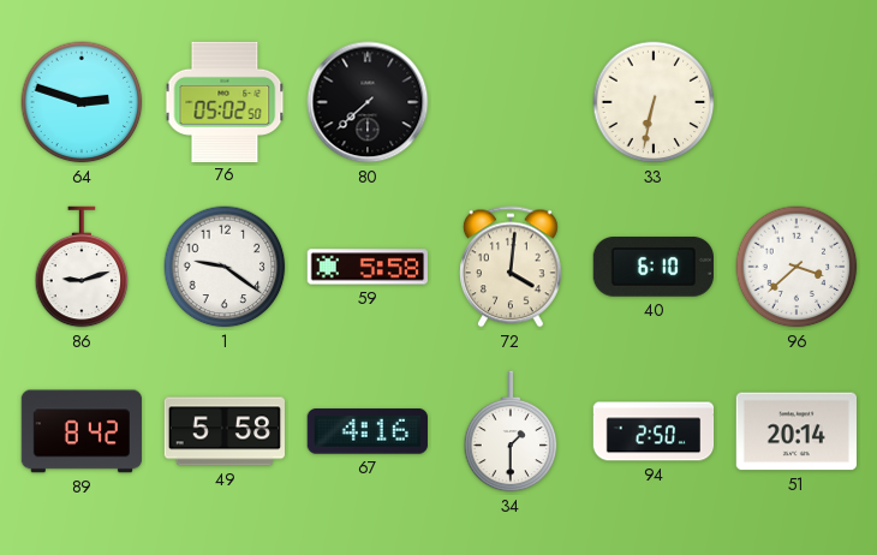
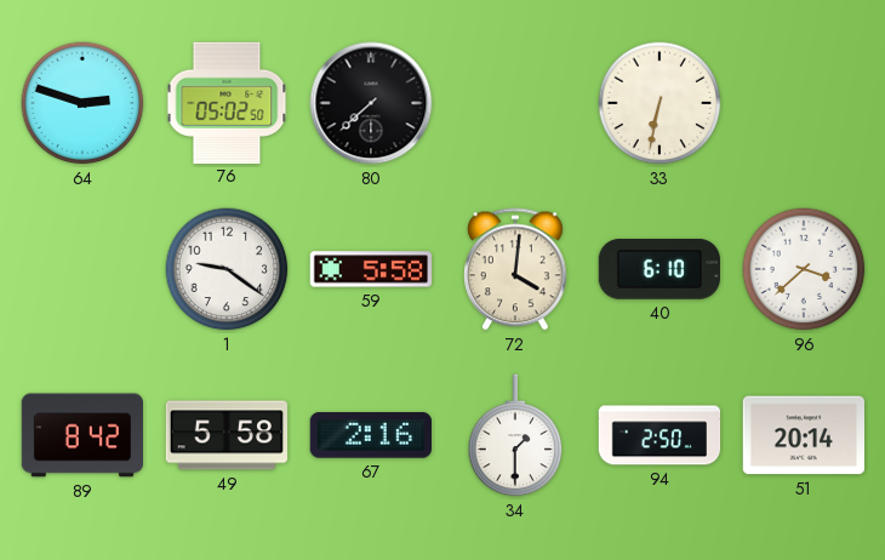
86: 9:12 -> none (82, 267)
67: 4:16 -> 2:16 (371, 435)
